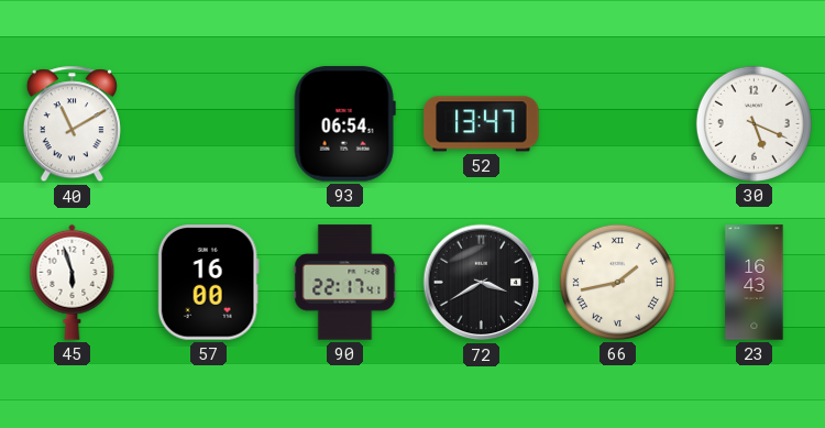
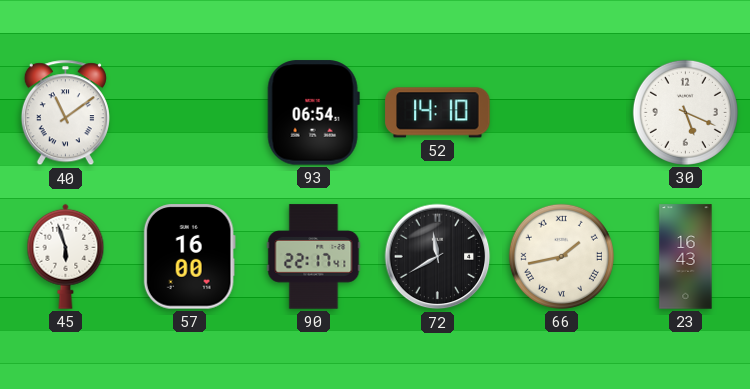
40: 11:10 -> 11:09 (65, 113)
52: 13:47 -> 14:10 (438, 113)
72: 3:40 -> 11:40 (438, 257)
